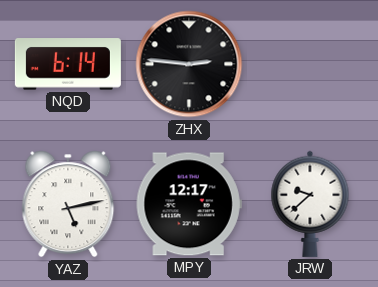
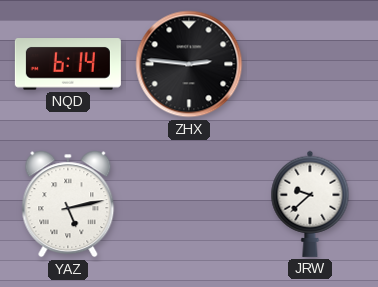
MPY: 12:17 -> none (189, 204)
